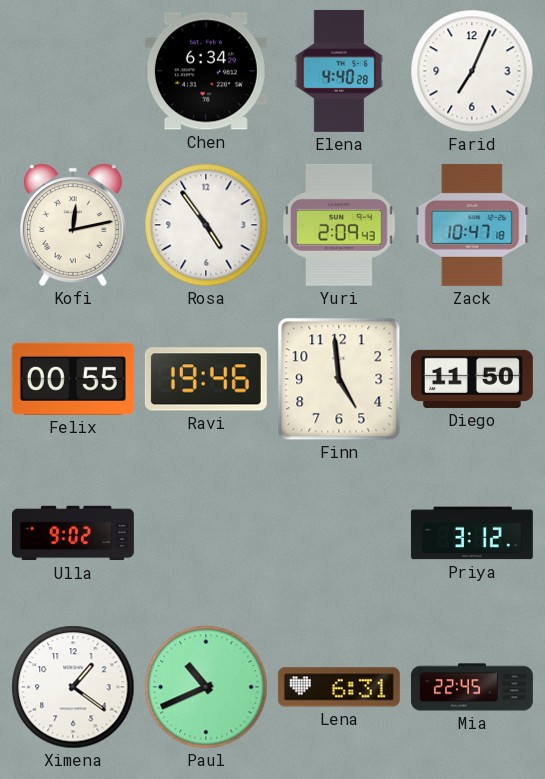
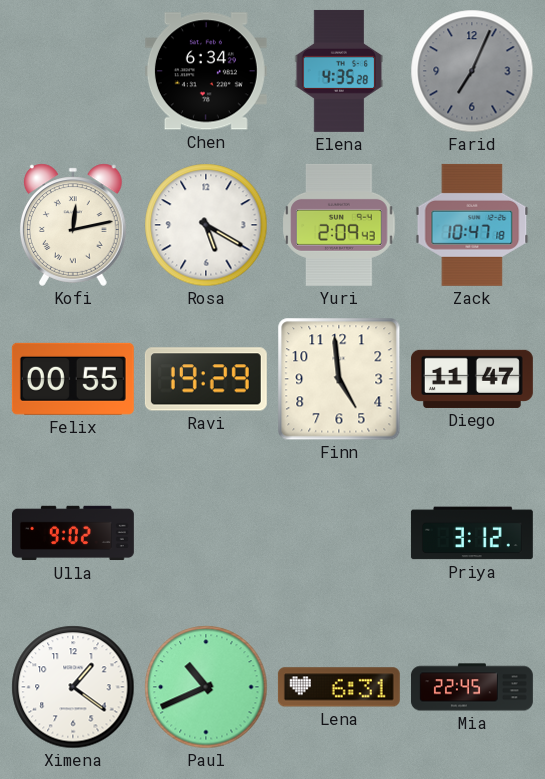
Elena: 4:40 -> 4:35 (339, 71)
Farid dial: white -> grey (472, 71)
Rosa: 4:54 -> 5:20 (206, 225)
Ravi: 19:46 -> 19:29 (206, 379)
Diego: 11:50 -> 11:47 (472, 379)
